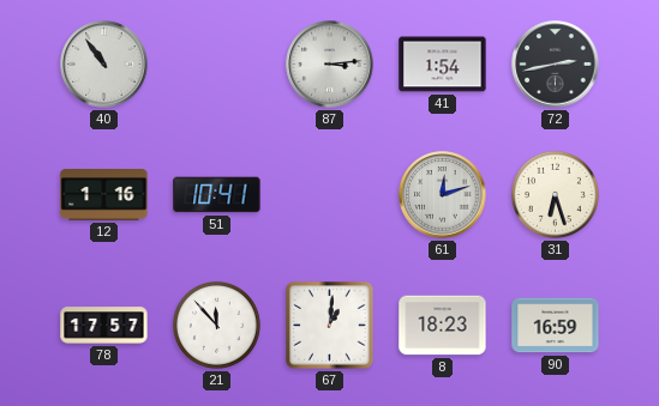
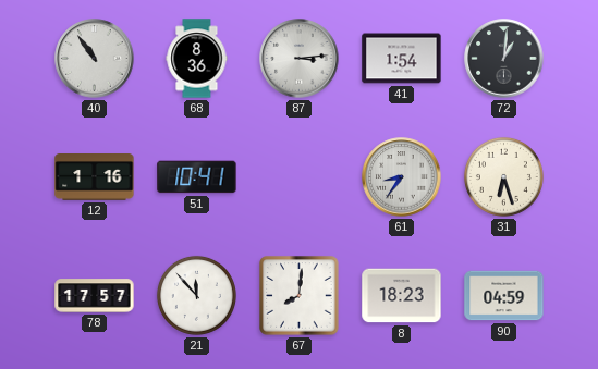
68: none -> 8:36 (197, 59)
72: 2:43 -> 1:01 (504, 59)
61: 12:12 -> 8:36 (402, 177)
67: 1:01 -> 8:01 (300, 296)
90: 16:59 -> 04:59 (504, 296)
